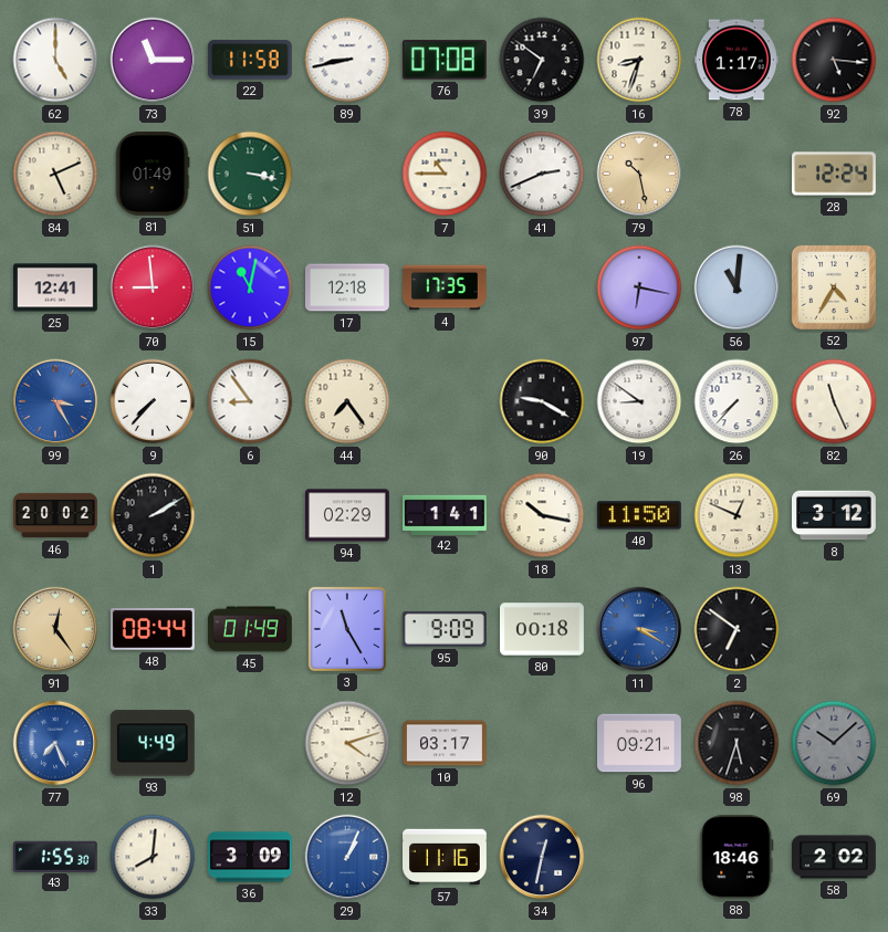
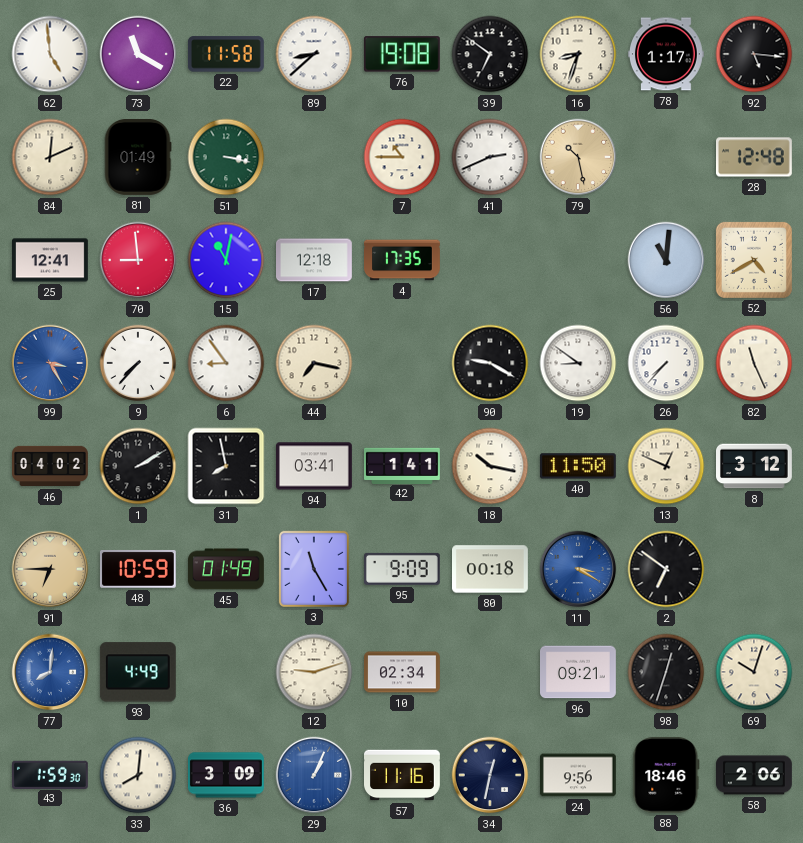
62: 5:00 -> 4:59 (50, 54)
73: 11:15 -> 11:20 (138, 54)
89: 8:43 -> 8:38 (314, 54)
76: 07:08 -> 19:08 (402, 54)
84: 5:11 -> 12:11 (50, 157)
28: 12:24 -> 12:48 (755, 157)
97: 6:17 -> none (639, 287)
52: 4:35 -> 4:40 (754, 260)
44: 7:24 -> 7:17 (314, 363)
46: 20:02 -> 04:02 (51, 466)
31: none -> 7:58 (226, 466)
94: 02:29 -> 03:41 (315, 466)
91: 12:24 -> 6:45 (50, 569)
48: 08:44 -> 10:59 (138, 569)
77: 7:26 -> 8:01 (50, 672)
12: 4:12 -> 9:12 (314, 672)
10: 03:17 -> 02:34 (403, 672)
98: 5:33 -> 12:33 (666, 672)
69: 10:08 -> 10:03 (754, 672)
69 dial: grey -> cream (754, 672)
43: 1:55 -> 1:59 (50, 774)
24: none -> 9:56 (579, 775)
58: 2:02 -> 2:06 (755, 775)
